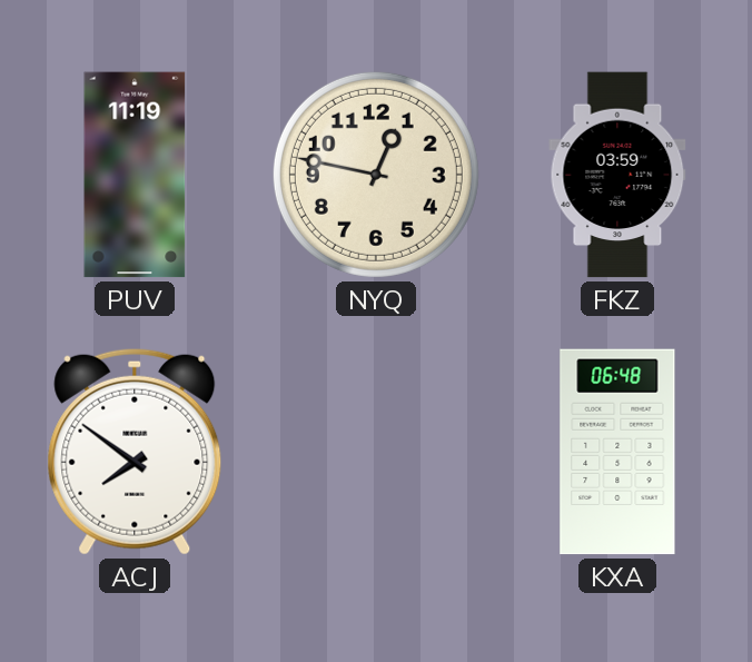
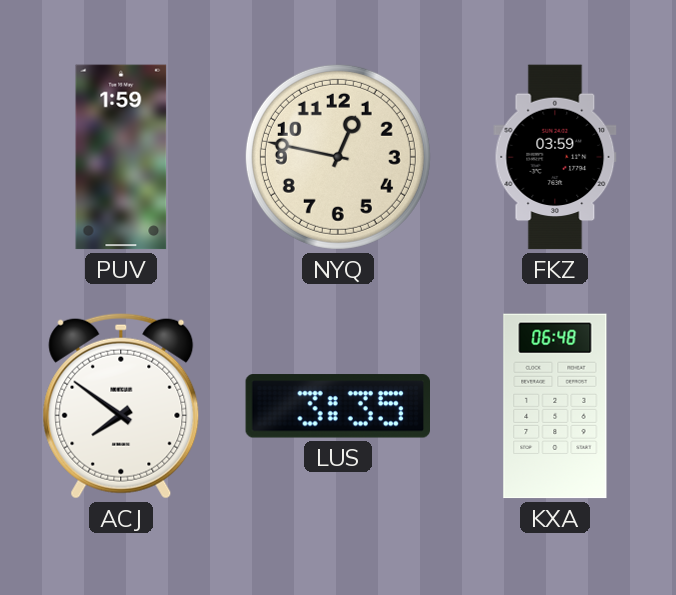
PUV: 11:19 -> 1:59 (121, 157)
LUS: none -> 3:35 (337, 406)
